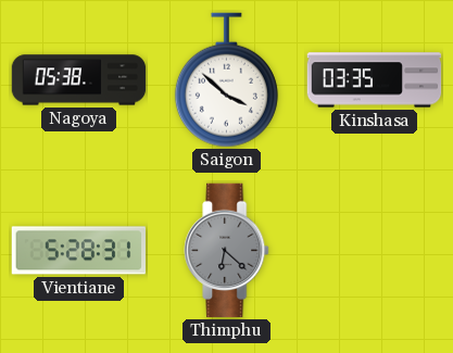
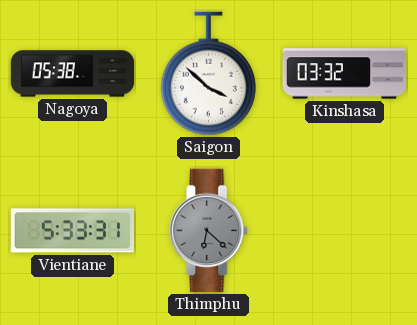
Kinshasa: 03:35 -> 03:32 (345, 74)
Vientiane: 5:28 -> 5:33 (73, 231)
